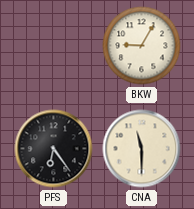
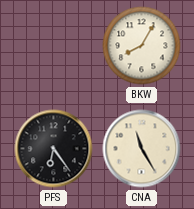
BKW: 9:05 -> 8:05 (142, 46)
CNA: 11:30 -> 11:25 (142, 149)
